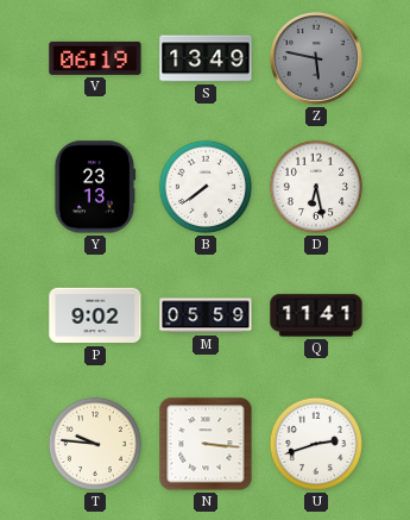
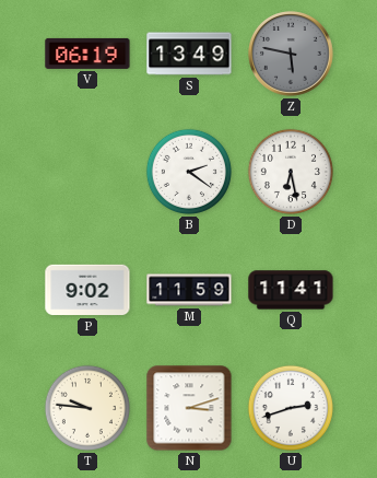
Y: 23:13 -> none (95, 187)
B: 7:39 -> 2:21 (189, 172)
M: 05:59 -> 11:59 (189, 290)
N: 3:16 -> 3:12 (189, 408)
